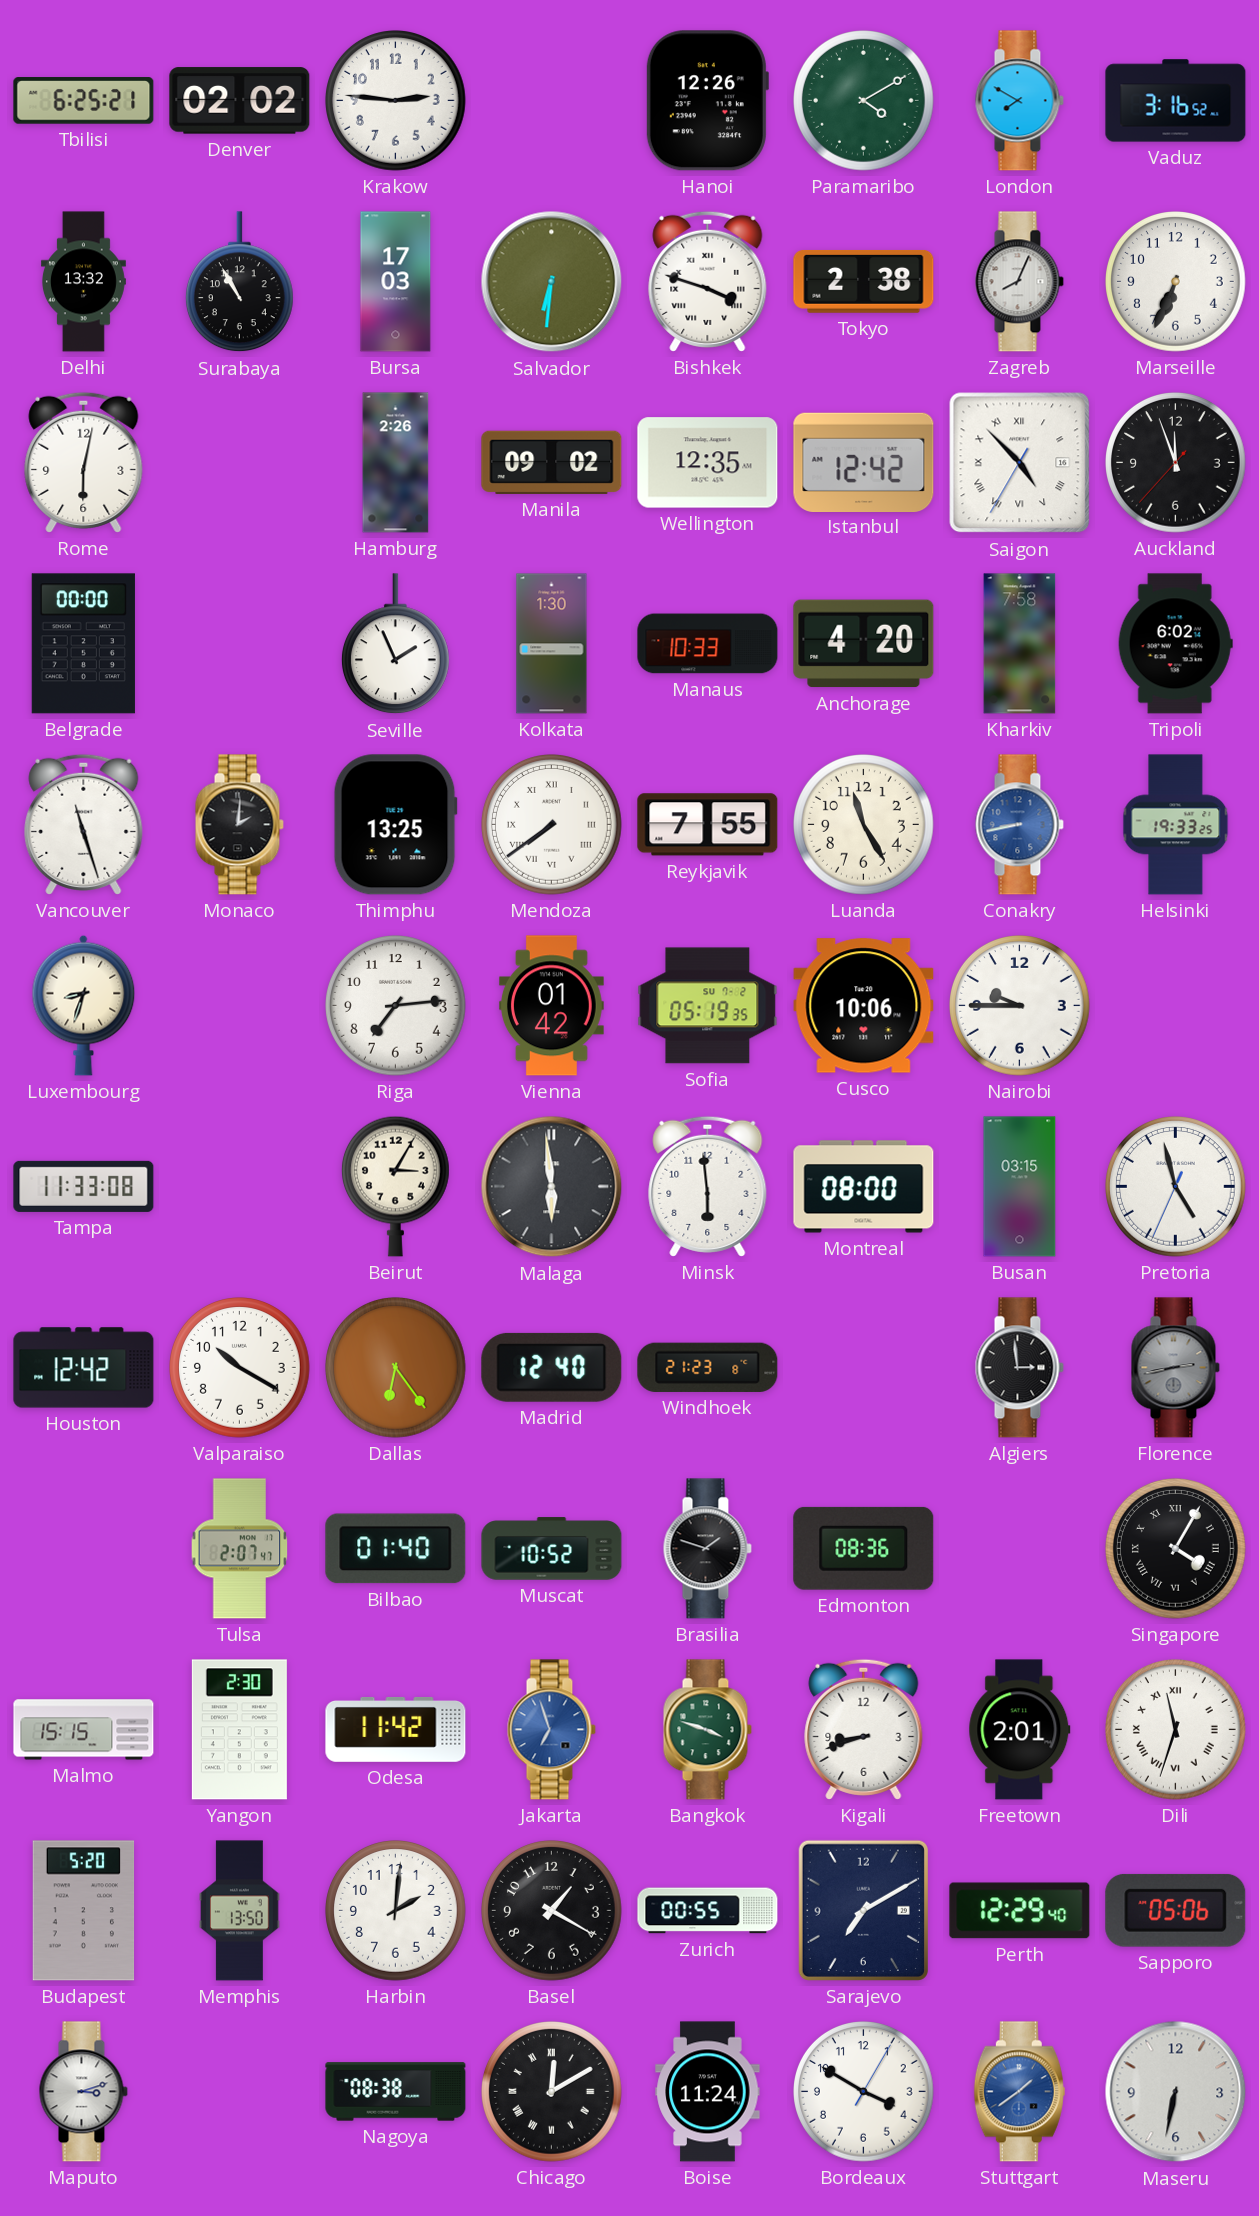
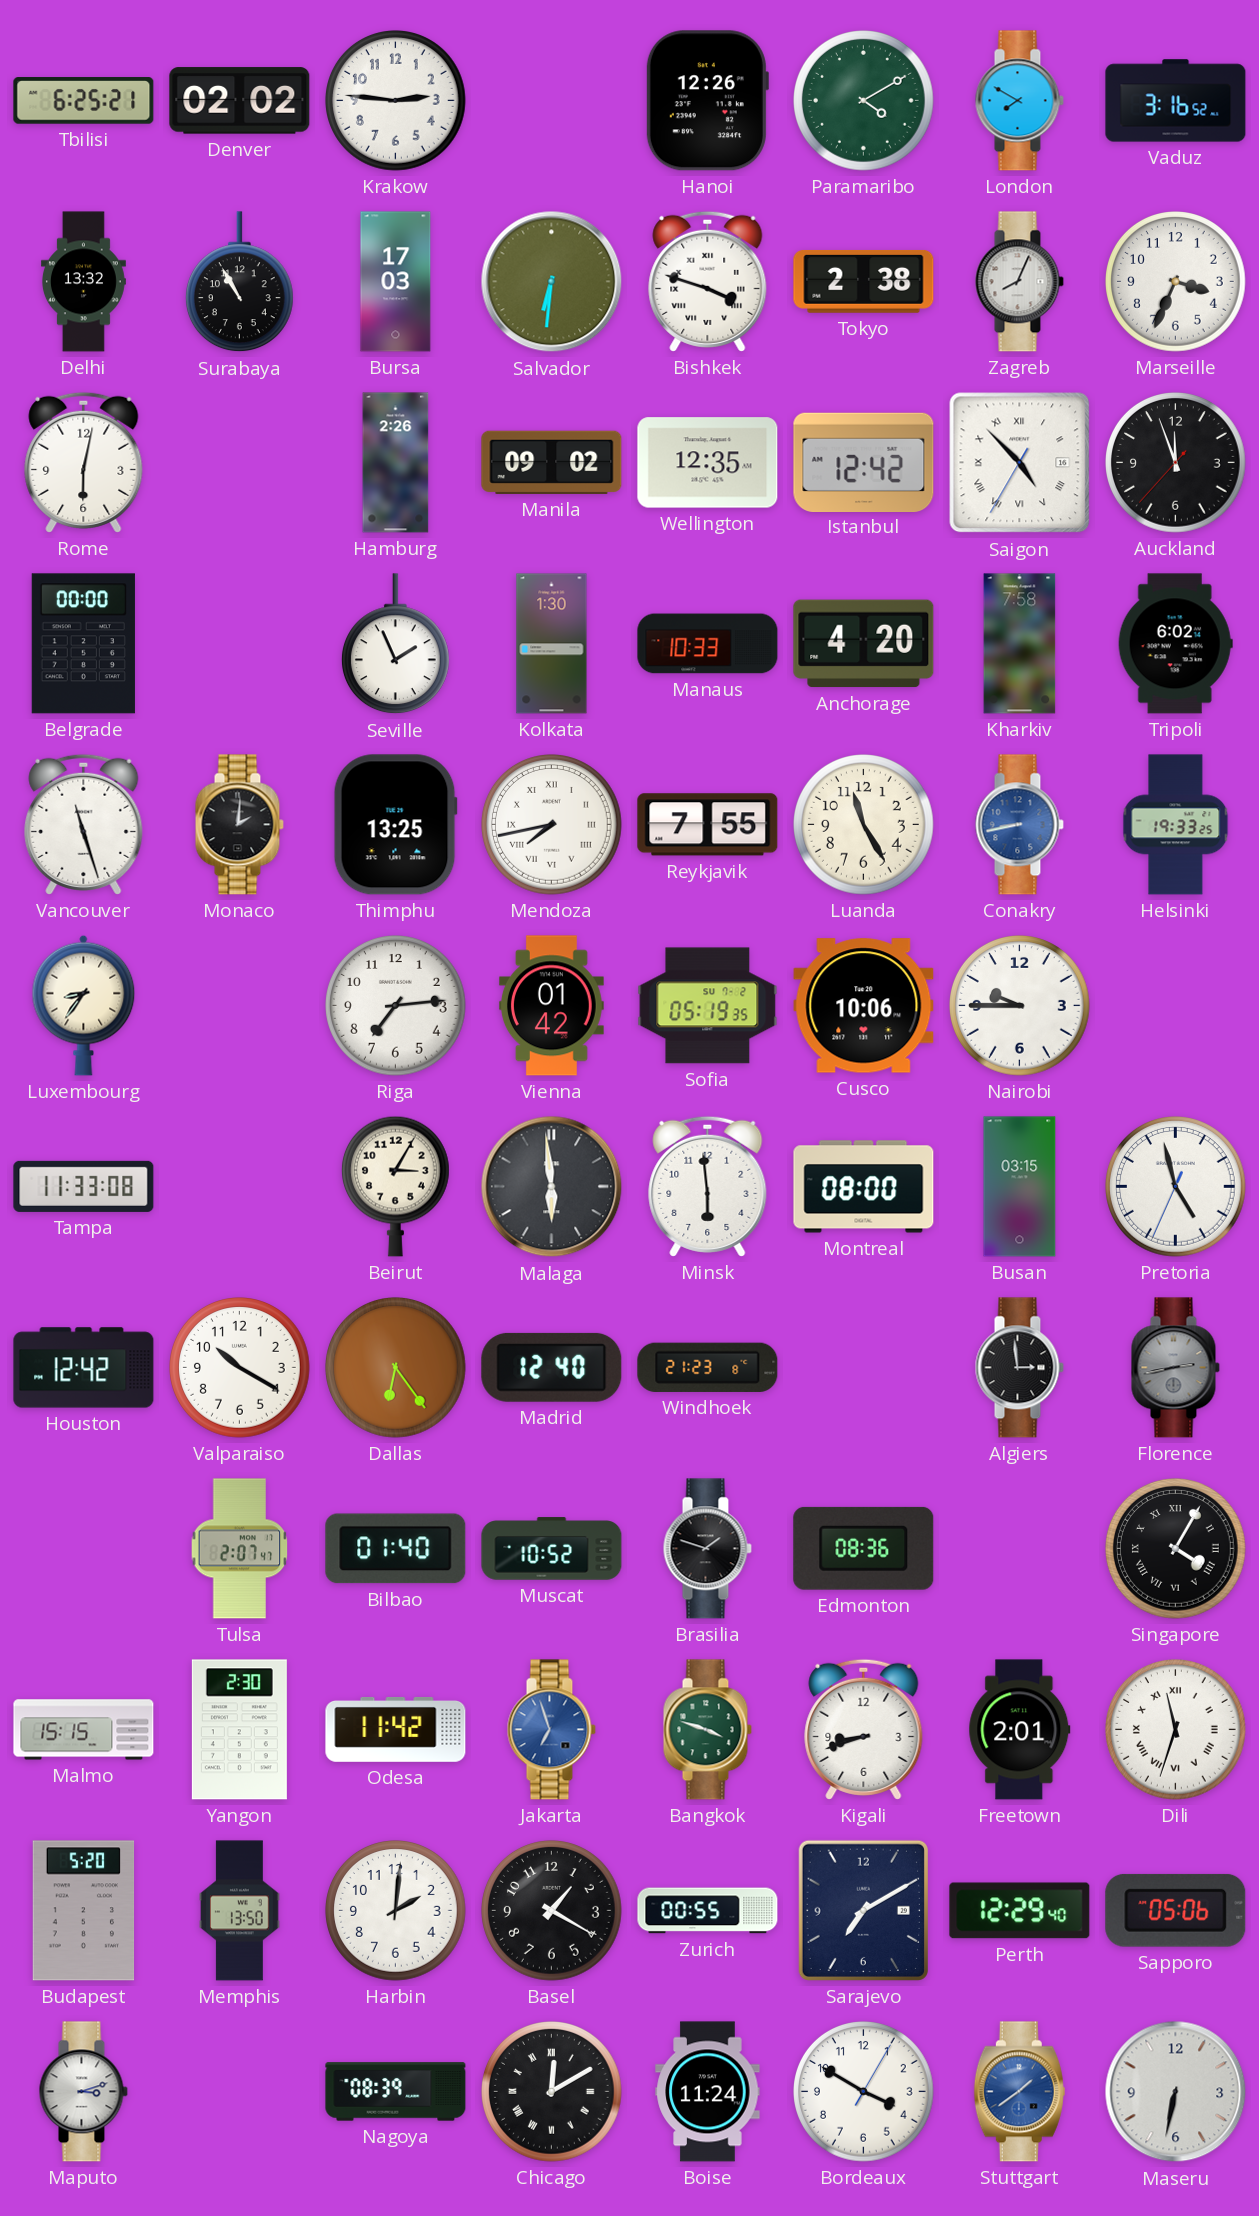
Marseille: 6:34 -> 3:34 (1176, 282)
Mendoza: 7:39 -> 7:43 (552, 825)
Luxembourg: 8:33 -> 8:36 (84, 1005)
Nagoya: 08:38 -> 08:39 (396, 2092)
